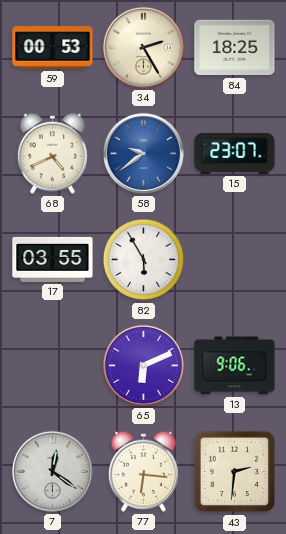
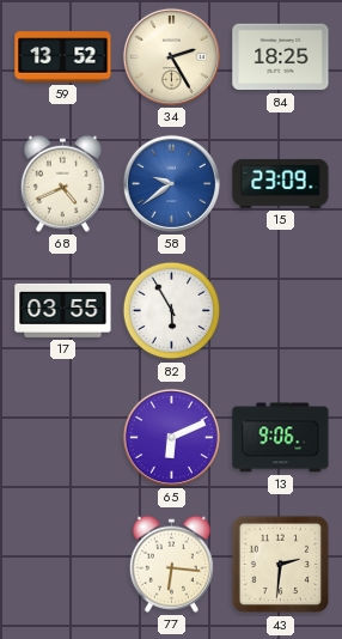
59: 00:53 -> 13:52 (63, 57)
15: 23:07 -> 23:09 (281, 183)
7: 12:21 -> none (52, 471)
